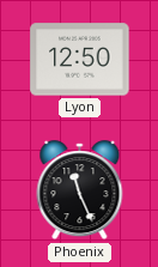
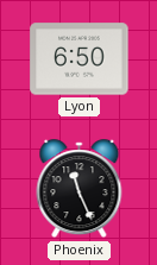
Lyon: 12:50 -> 6:50 (80, 59)
